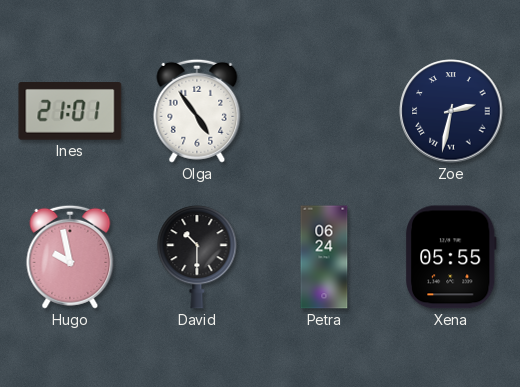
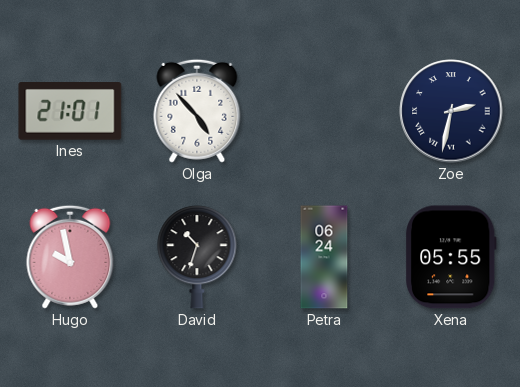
Olga: 4:54 -> 4:53 (197, 111)
David: 10:30 -> 10:33 (197, 257)
